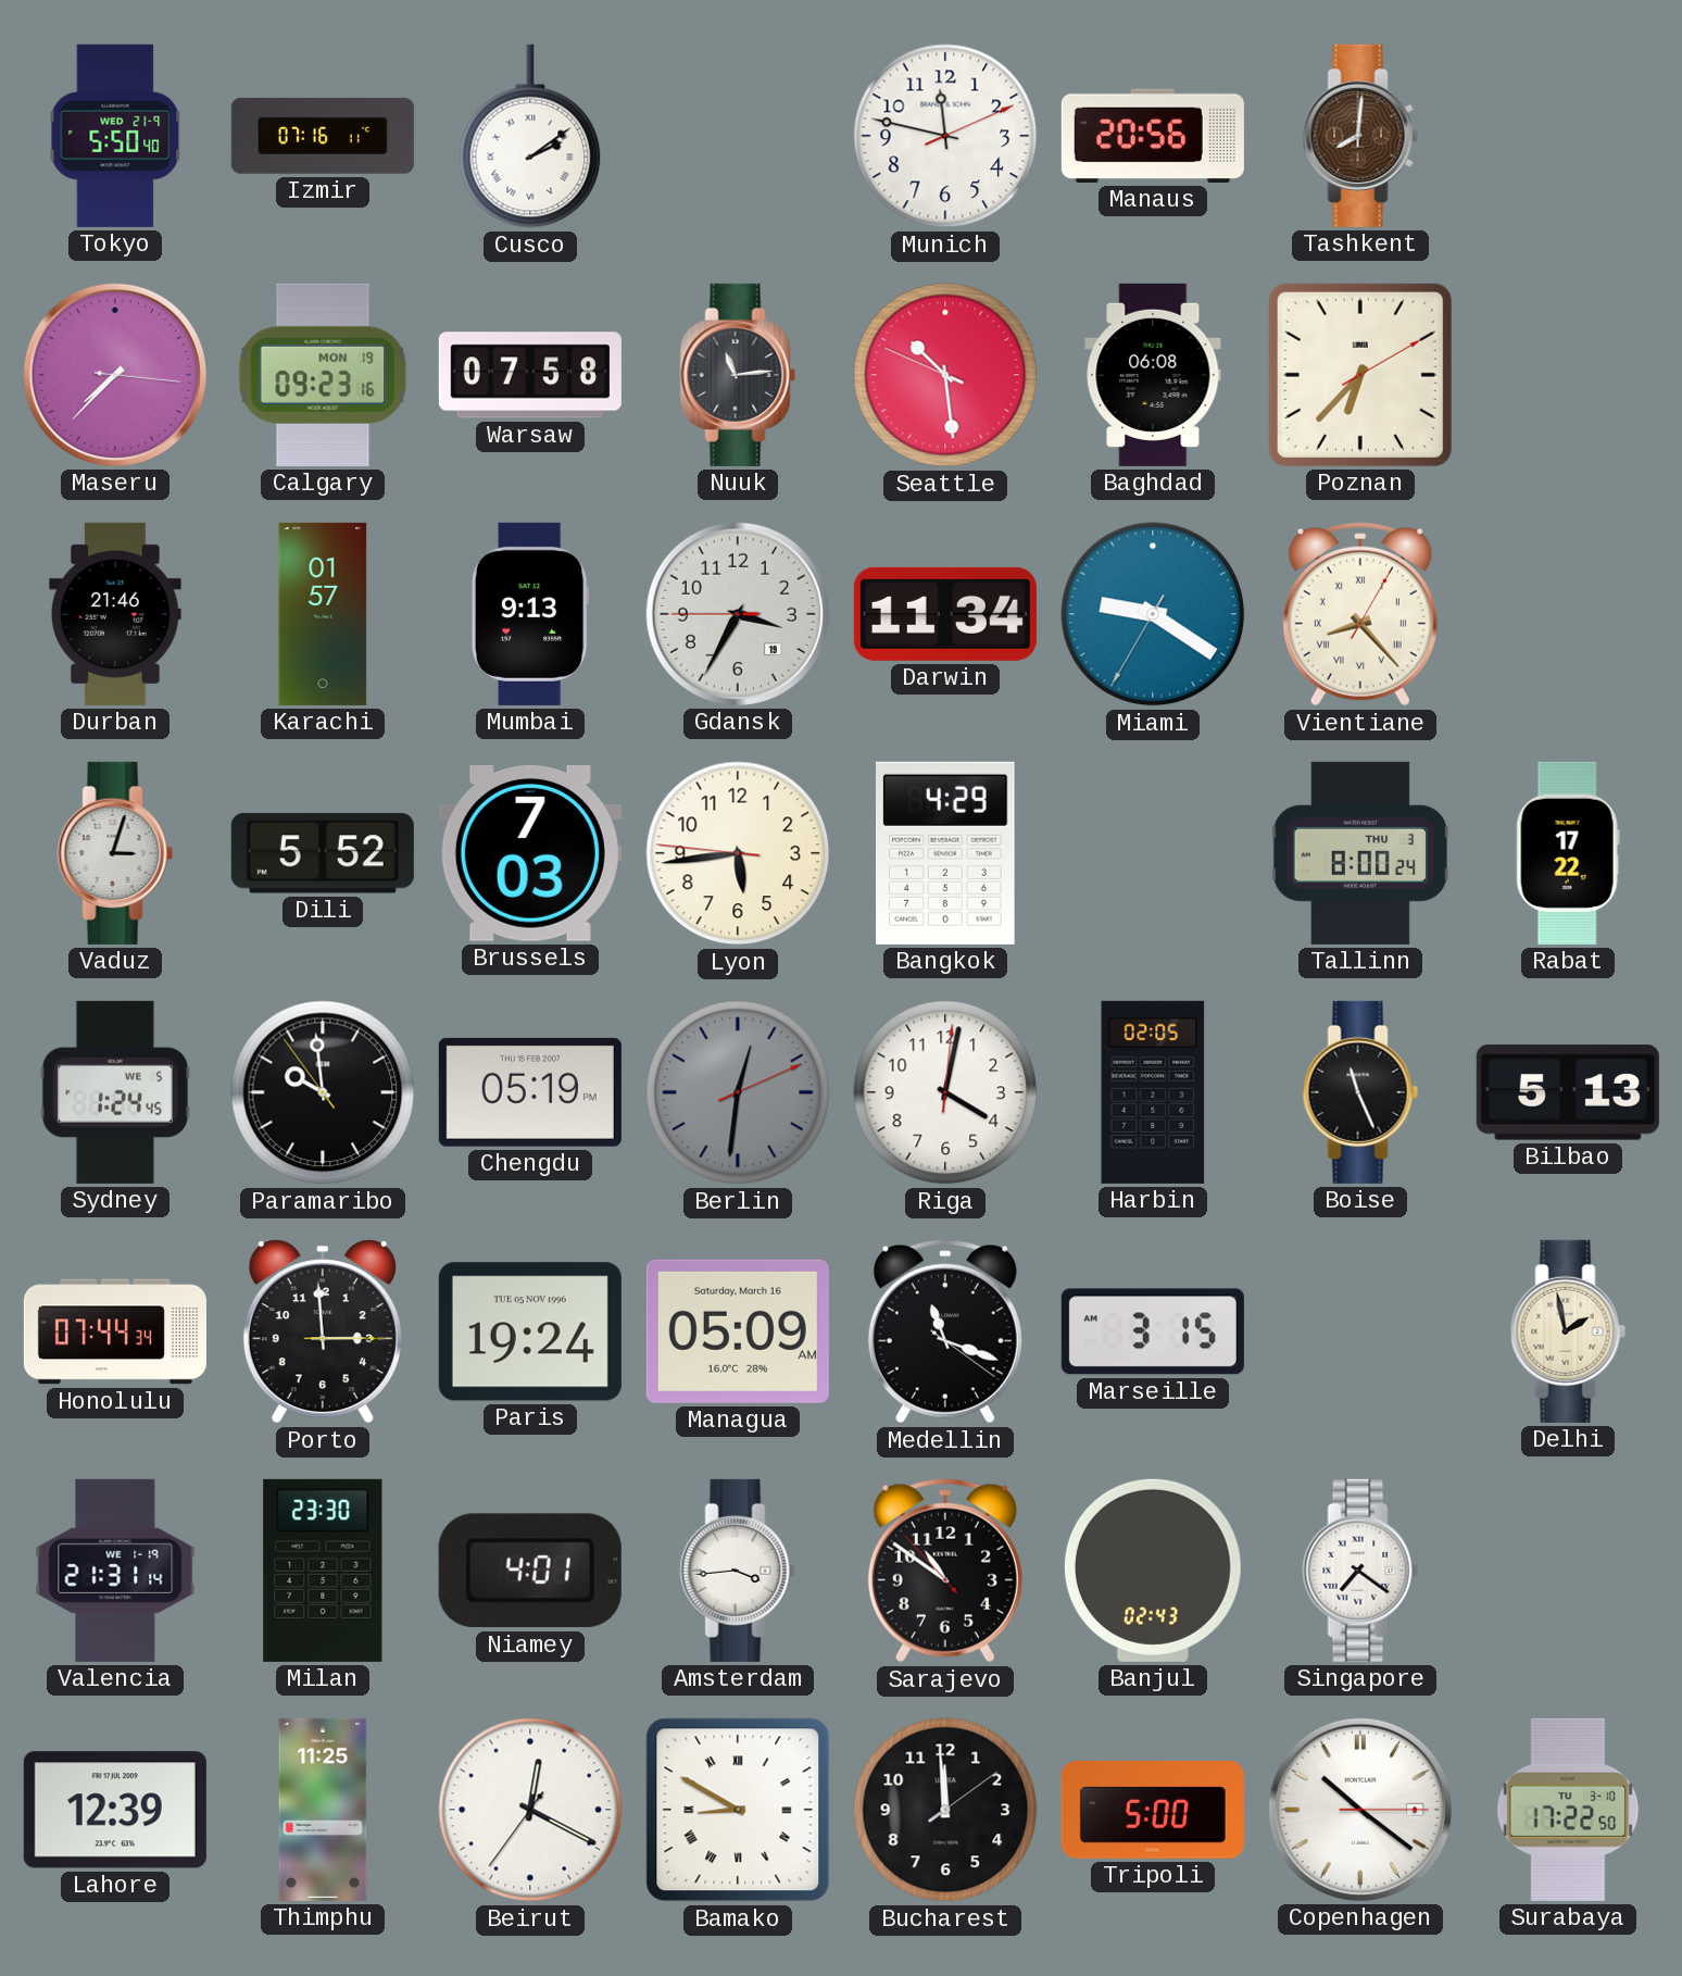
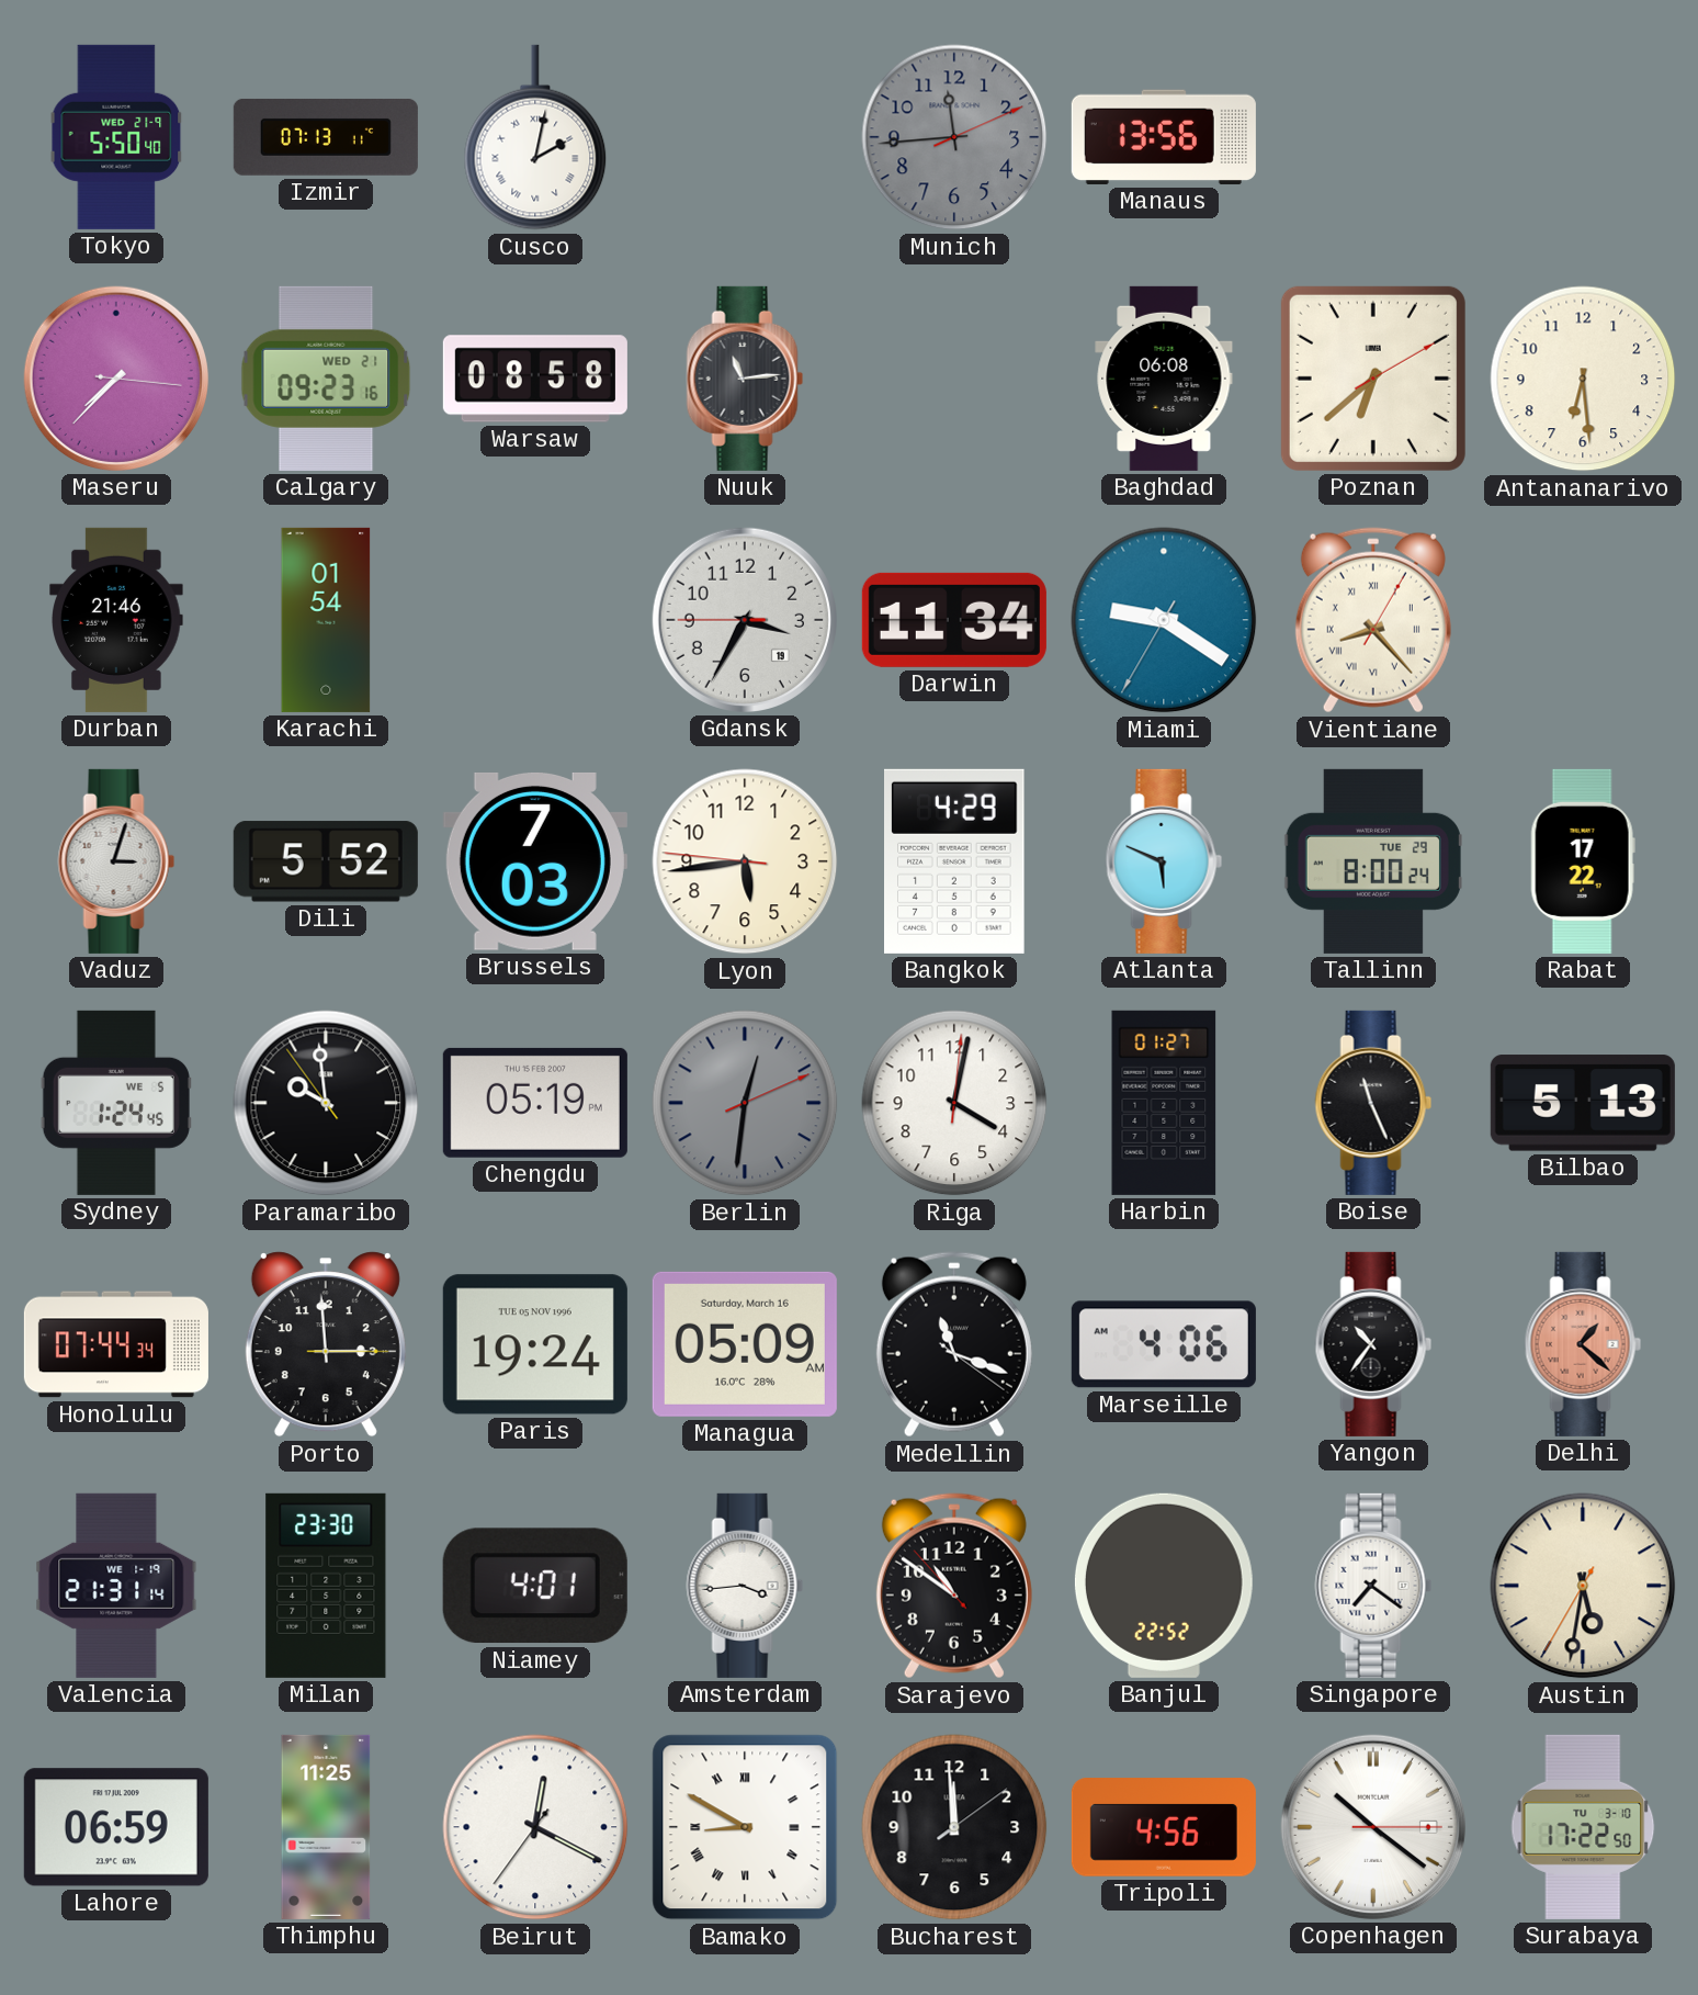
Izmir: 07:16 -> 07:13 (326, 137)
Cusco: 2:09 -> 2:02 (535, 137)
Munich: 11:47 -> 11:44 (954, 137)
Munich dial: white -> grey (954, 137)
Manaus: 20:56 -> 13:56 (1164, 137)
Tashkent: 8:01 -> none (1360, 136)
Calgary date: MON 19 -> WED 21 (326, 379)
Warsaw: 07:58 -> 08:58 (535, 379)
Seattle: 10:28 -> none (945, 375)
Poznan: 6:37 -> 6:38 (1373, 379)
Antananarivo: none -> 6:29 (1583, 379)
Karachi: 01:57 -> 01:54 (326, 620)
Mumbai: 9:13 -> none (530, 614)
Atlanta: none -> 5:49 (1164, 861)
Tallinn date: THU 3 -> TUE 29 (1373, 861)
Harbin: 02:05 -> 01:27 (1164, 1103)
Marseille: 3:15 -> 4:06 (1164, 1344)
Yangon: none -> 10:36 (1373, 1344)
Delhi: 1:58 -> 1:22 (1583, 1344)
Delhi dial: cream -> salmon (1583, 1344)
Banjul: 02:43 -> 22:52 (1164, 1586)
Austin: none -> 5:31 (1583, 1586)
Lahore: 12:39 -> 06:59 (116, 1827)
Tripoli: 5:00 -> 4:56 (1164, 1827)
